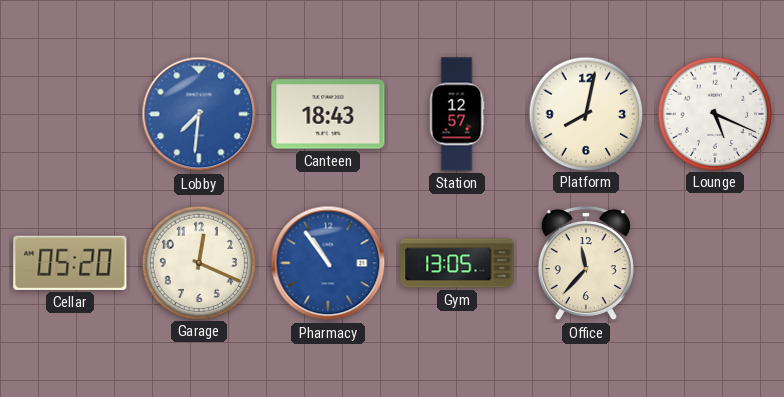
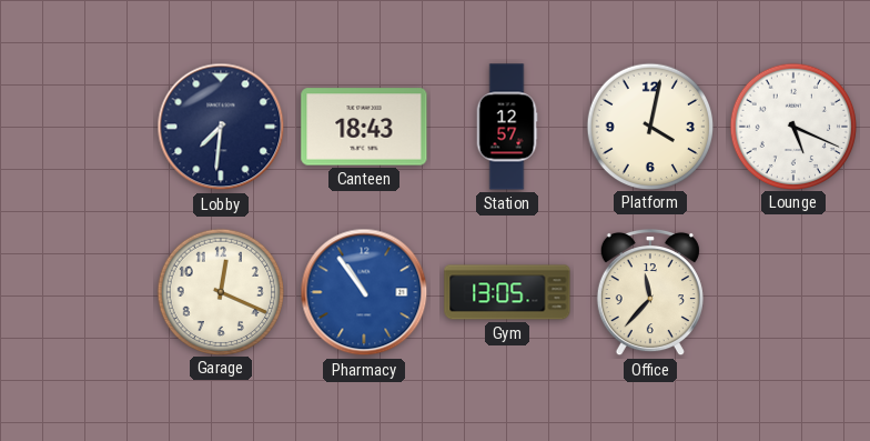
Lobby dial: blue -> navy (221, 127)
Platform: 8:02 -> 4:02 (649, 126)
Cellar: 05:20 -> none (70, 263)
